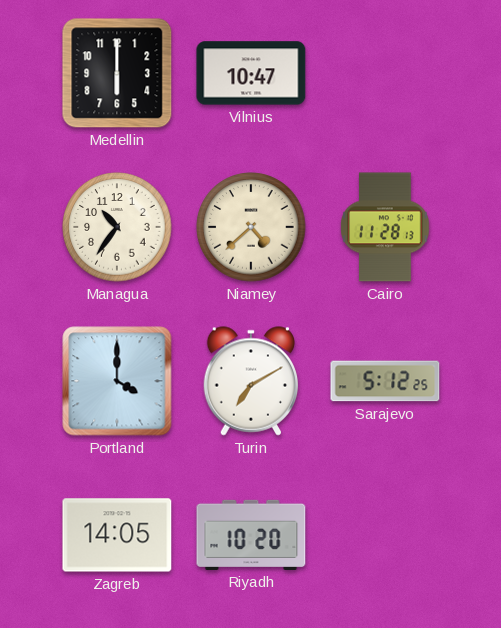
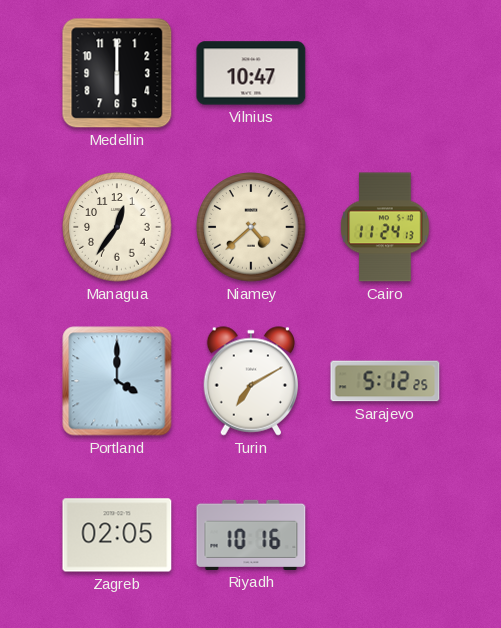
Managua: 10:36 -> 12:36 (117, 227)
Cairo: 11:28 -> 11:24 (385, 227)
Zagreb: 14:05 -> 02:05 (117, 535)
Riyadh: 10:20 -> 10:16 (251, 535)
